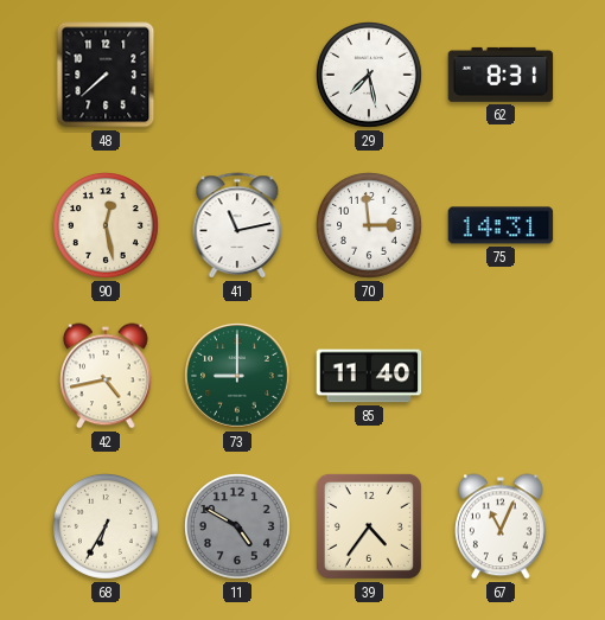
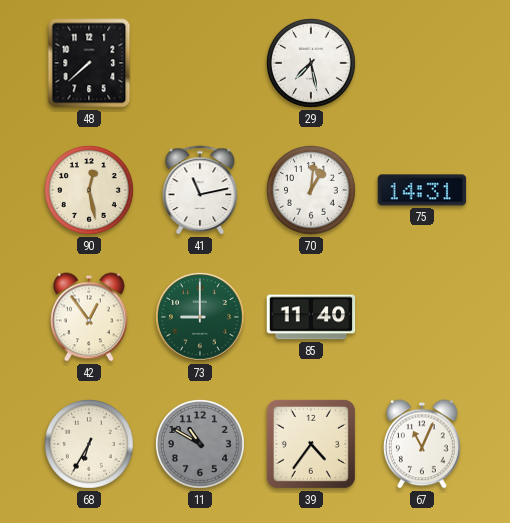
62: 8:31 -> none (501, 75)
70: 2:59 -> 1:01 (312, 191)
42: 4:43 -> 12:54 (90, 317)
11: 4:50 -> 10:50 (201, 445)
